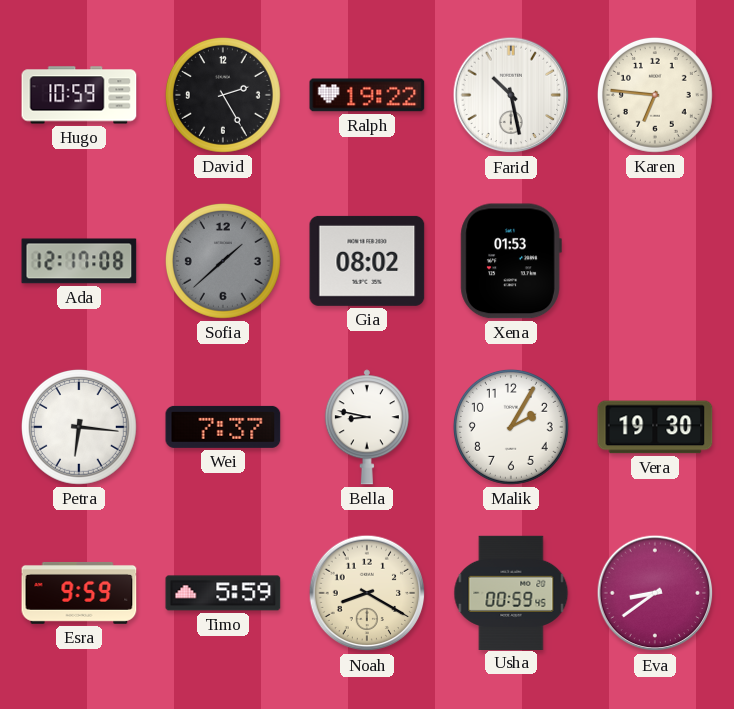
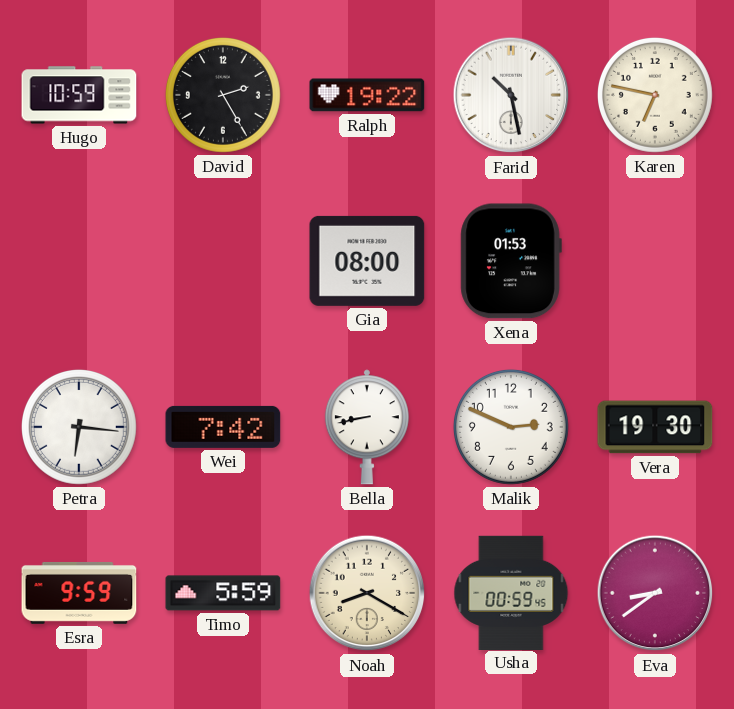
Karen: 6:46 -> 6:47 (655, 95)
Ada: 12:17 -> none (79, 261)
Sofia: 1:38 -> none (223, 261)
Gia: 08:02 -> 08:00 (367, 261)
Wei: 7:37 -> 7:42 (223, 427)
Bella: 8:47 -> 8:43 (367, 427)
Malik: 2:05 -> 2:49 (511, 427)
